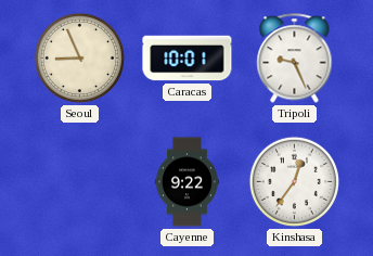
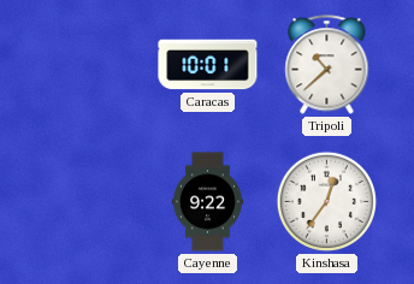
Seoul: 8:56 -> none (79, 57)
Tripoli: 9:26 -> 10:38 (327, 65)
